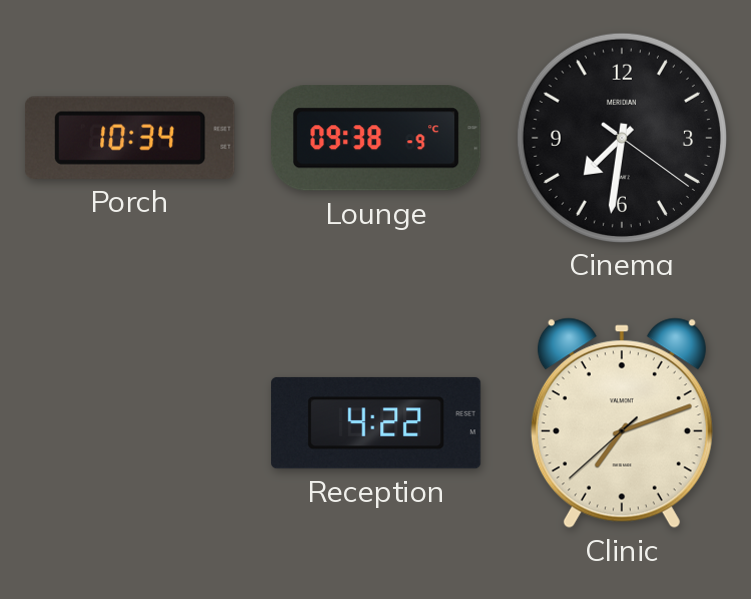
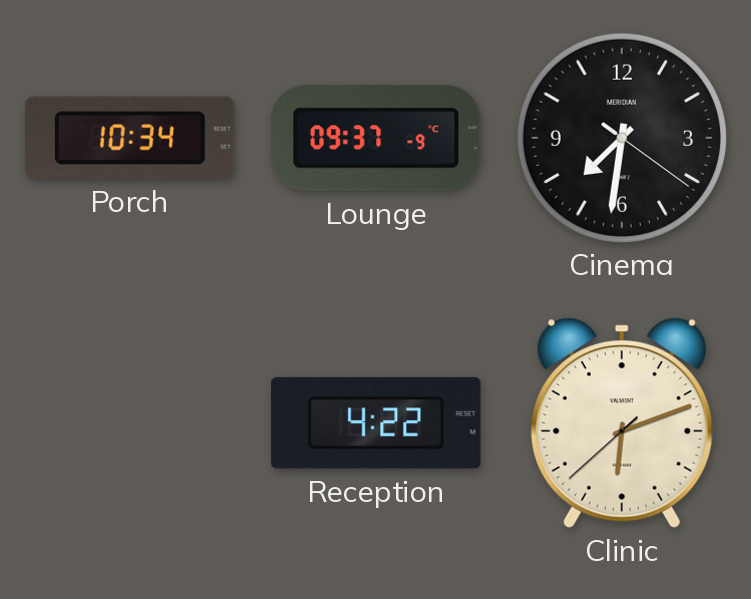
Lounge: 09:38 -> 09:37 (377, 138)
Clinic: 7:11 -> 6:11 (622, 423)
